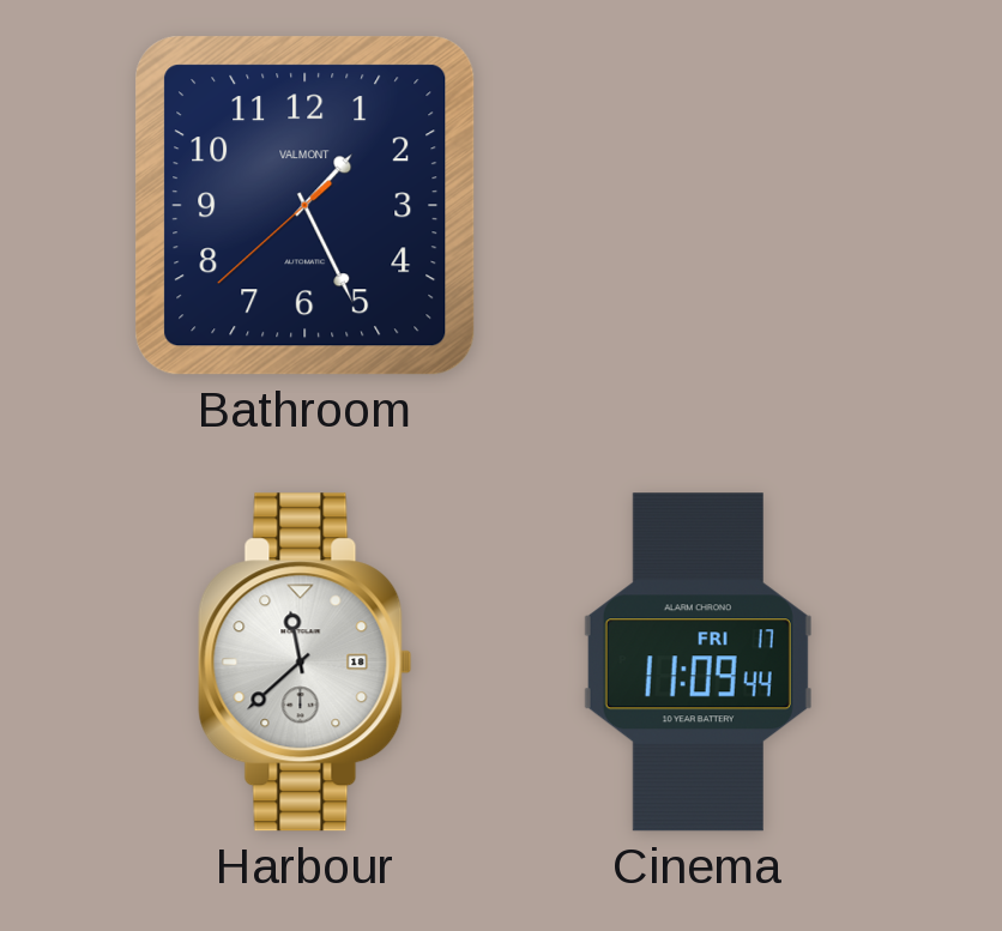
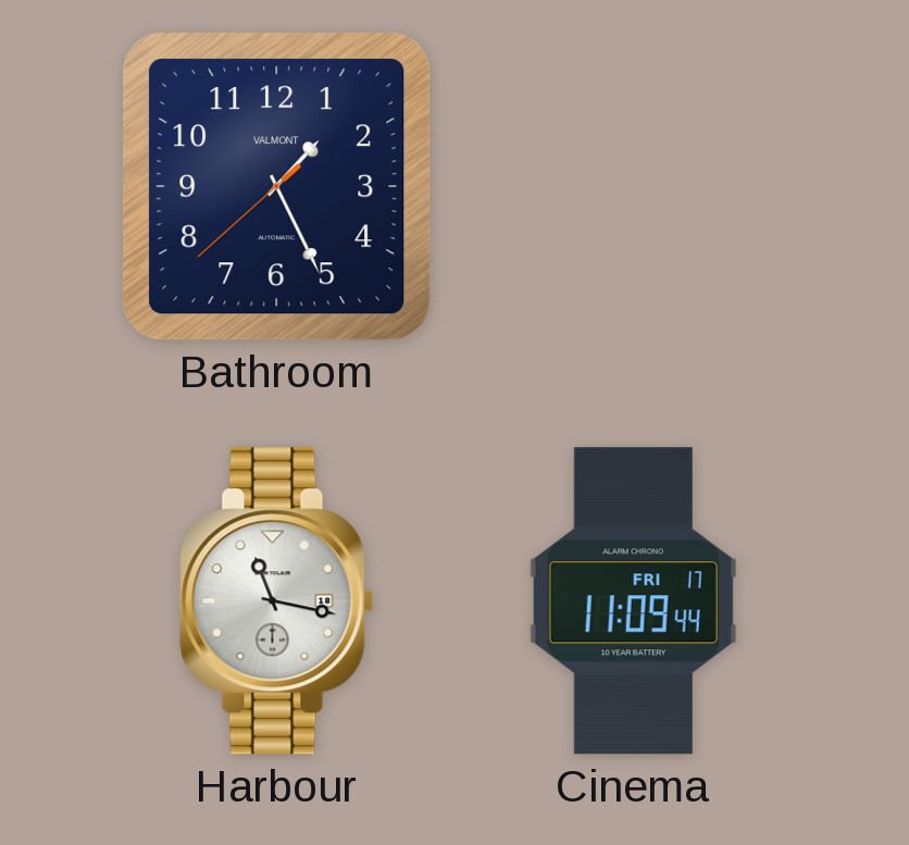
Harbour: 11:38 -> 11:17 (277, 601)
